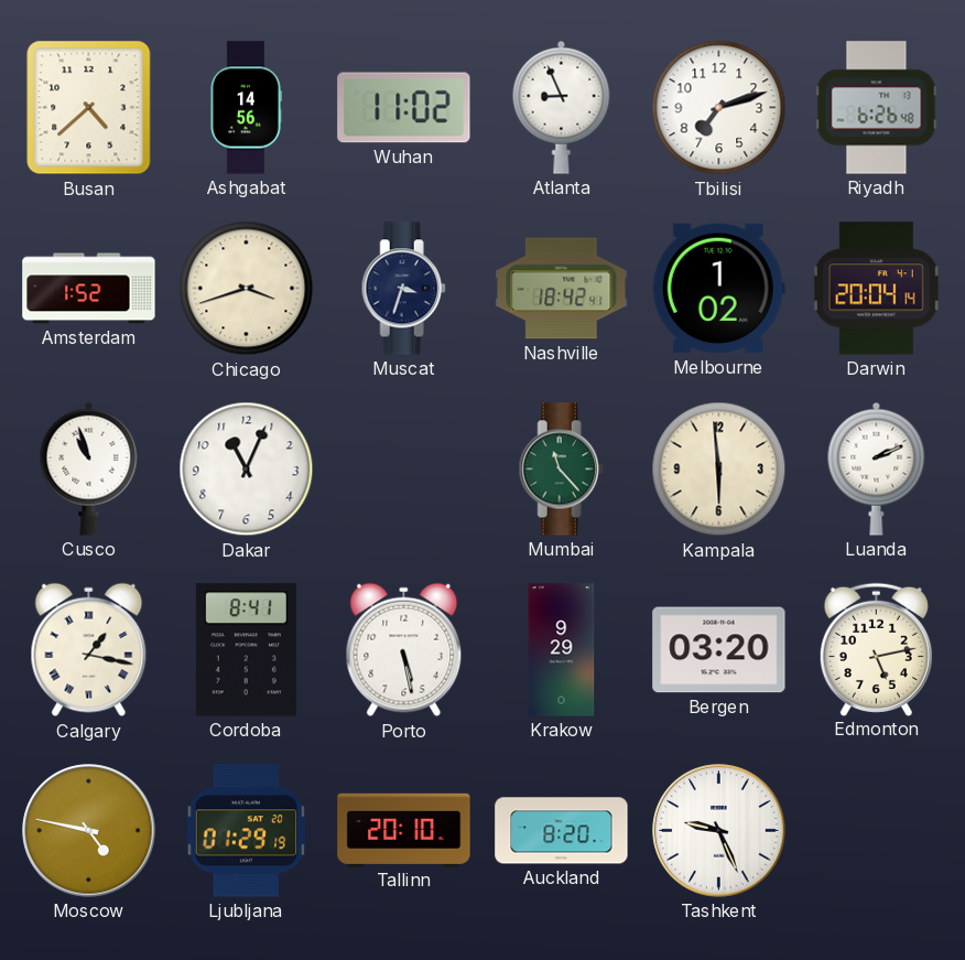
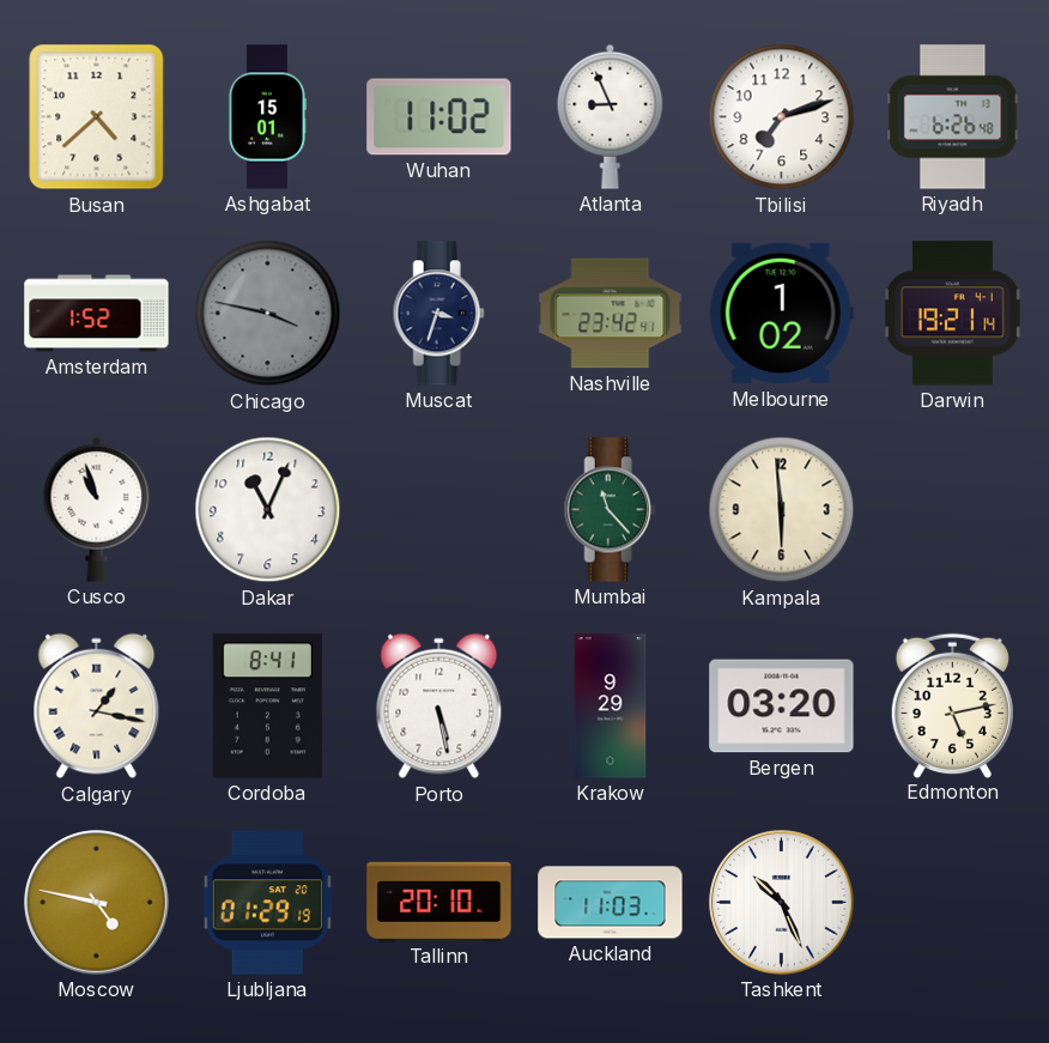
Ashgabat: 14:56 -> 15:01 (267, 117)
Chicago: 3:42 -> 3:47 (268, 314)
Chicago dial: cream -> grey (268, 314)
Nashville: 18:42 -> 23:42 (611, 314)
Darwin: 20:04 -> 19:21 (953, 314)
Luanda: 2:11 -> none (877, 468)
Auckland: 8:20 -> 11:03 (611, 903)
Tashkent: 9:26 -> 10:26 (782, 903)
